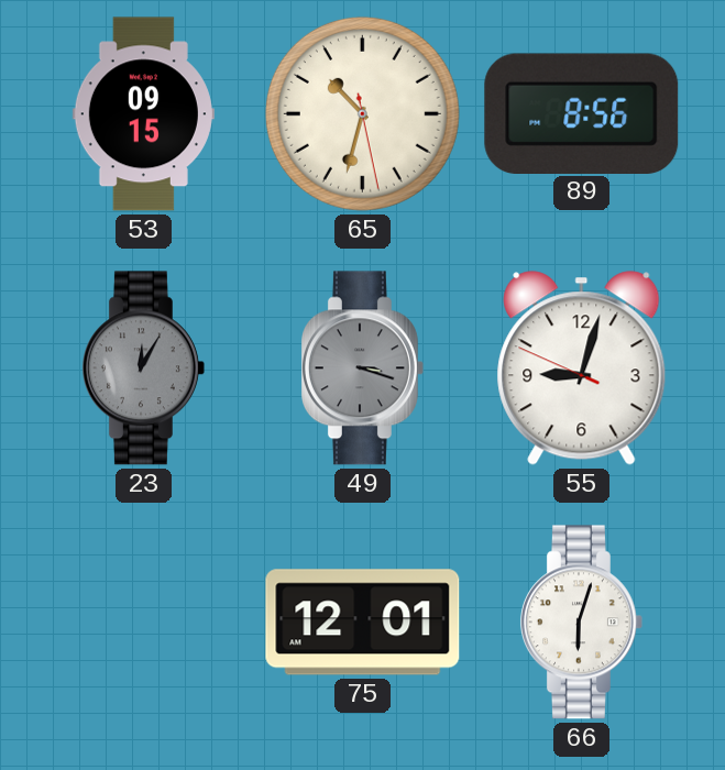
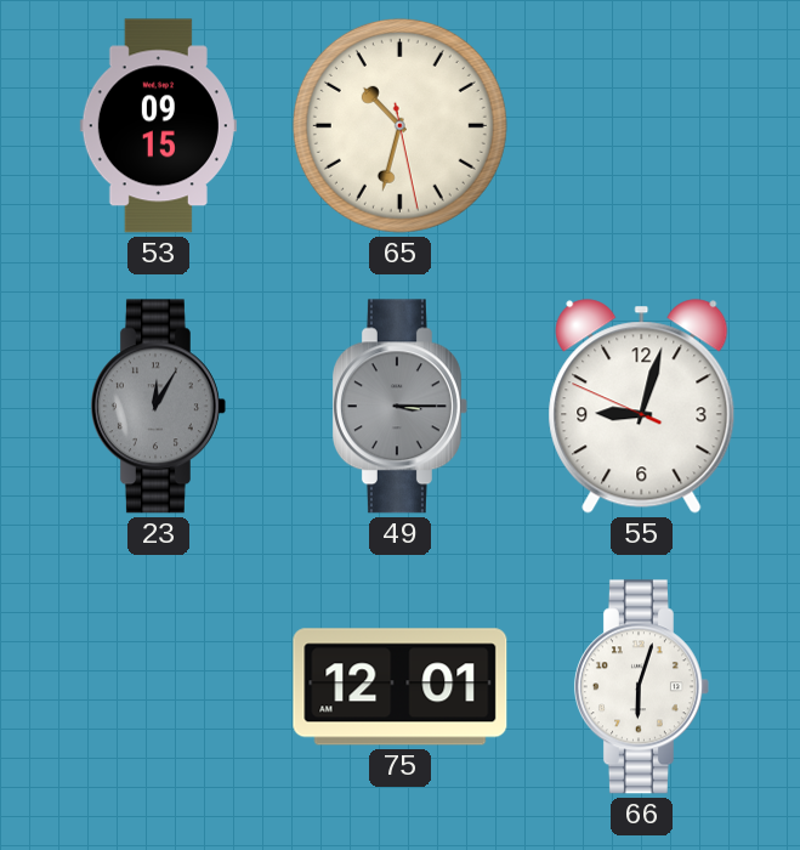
89: 8:56 -> none (582, 113)
49: 3:18 -> 3:15 (399, 407)
